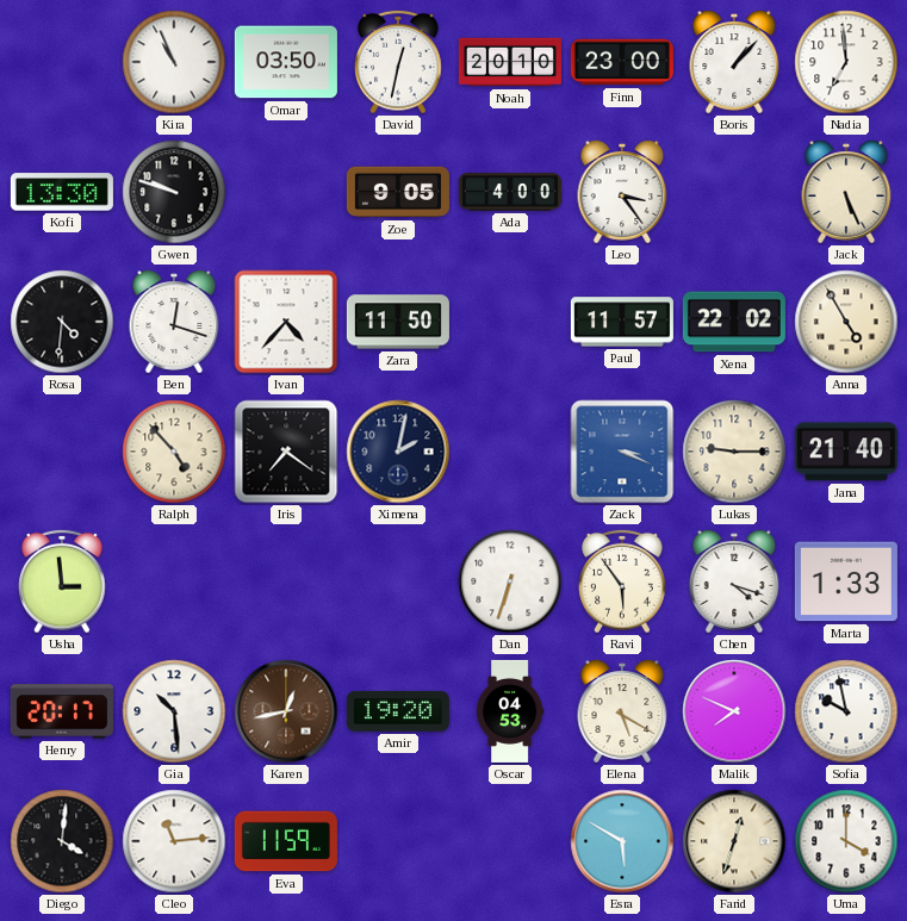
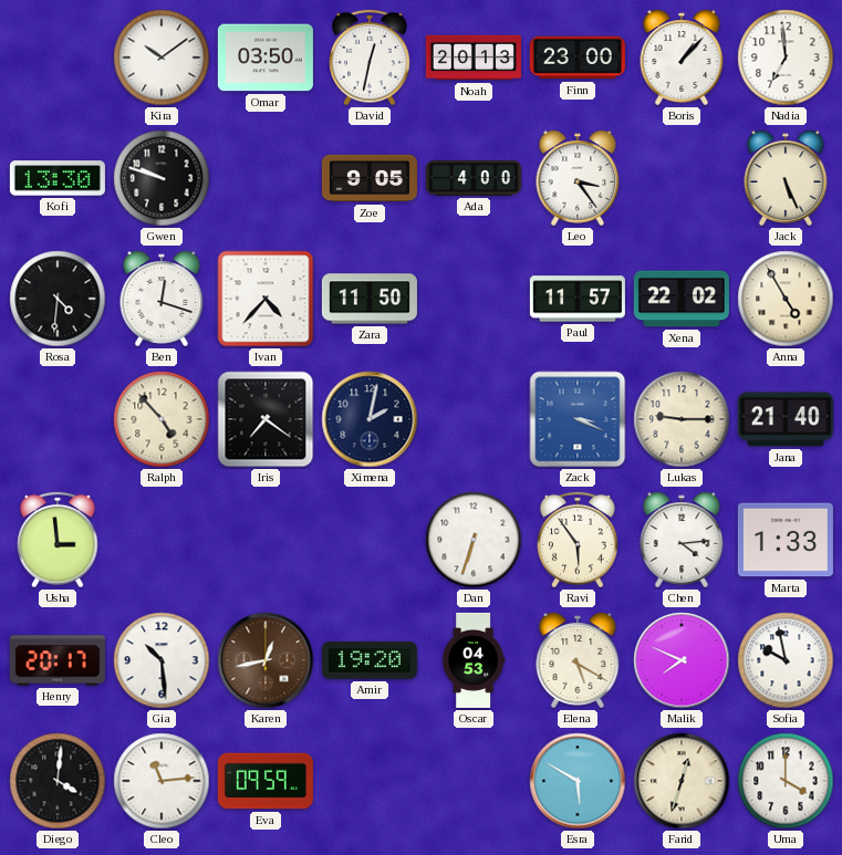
Kira: 10:56 -> 10:09 (162, 58)
Noah: 20:10 -> 20:13 (474, 58)
Chen: 4:18 -> 4:14 (682, 540)
Eva: 11:59 -> 09:59 (266, 781)
